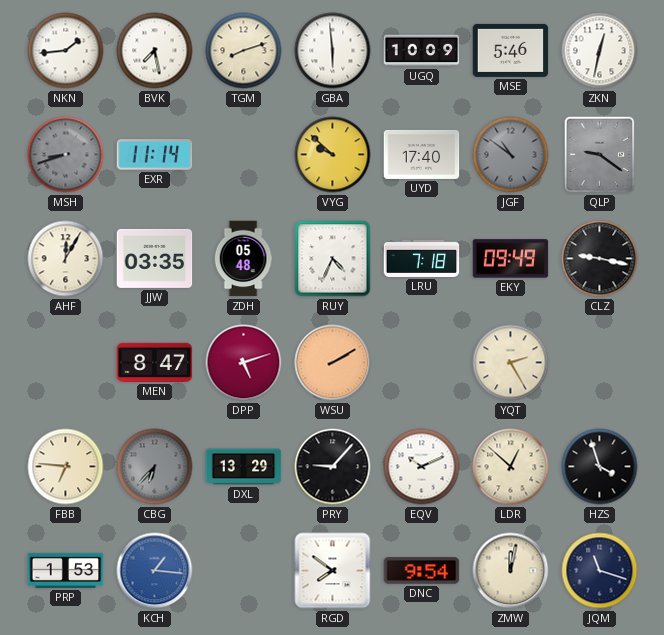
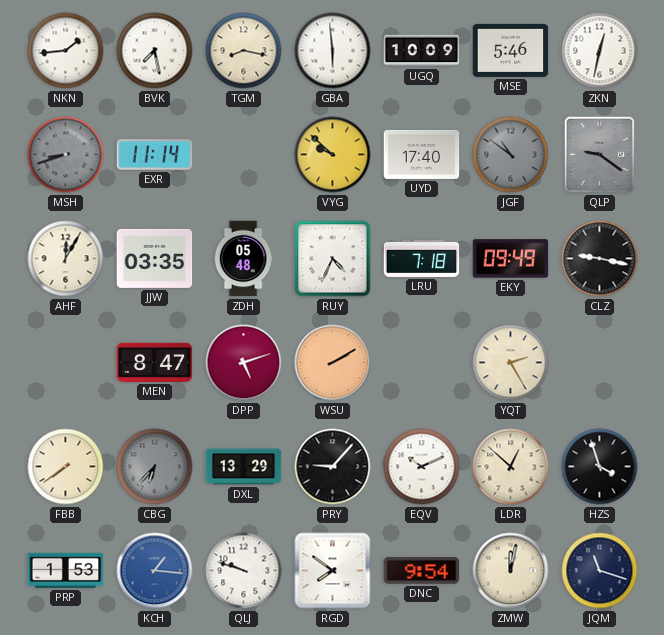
TGM: 8:12 -> 8:17 (244, 51)
FBB: 6:46 -> 7:39 (66, 467)
QLJ: none -> 9:48 (244, 571)
